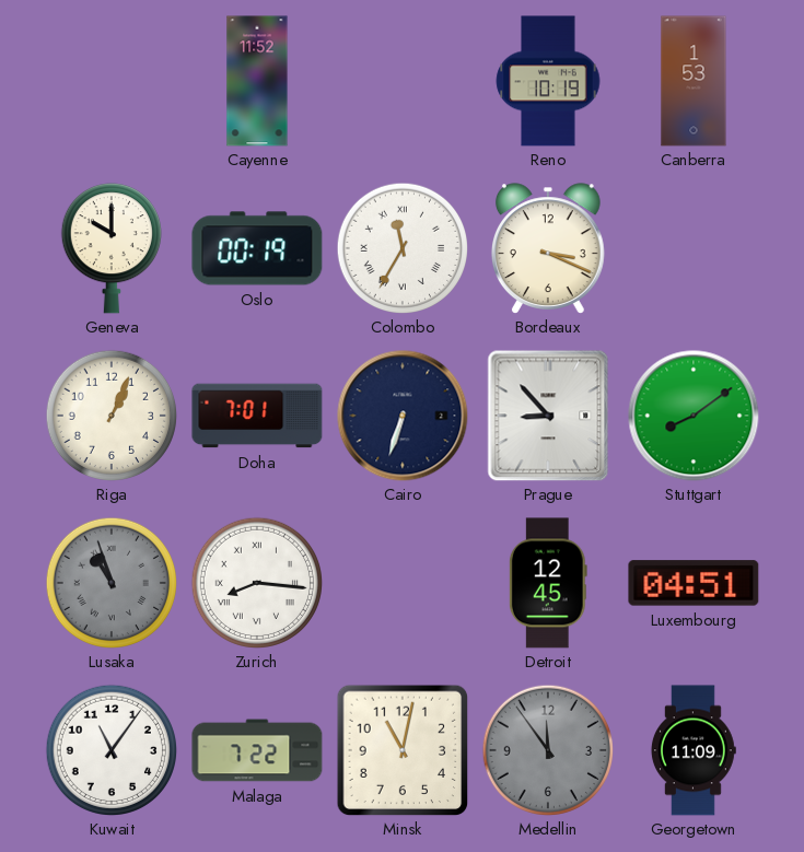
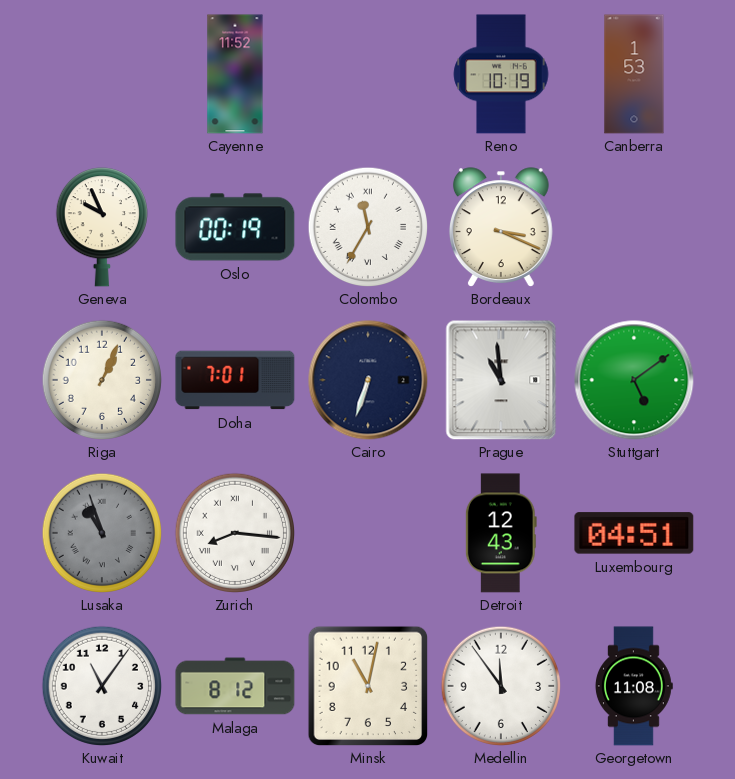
Geneva: 10:00 -> 9:56 (102, 227)
Prague: 8:53 -> 10:59 (501, 380)
Stuttgart: 8:09 -> 5:09 (634, 380)
Detroit: 12:45 -> 12:43 (501, 533)
Malaga: 7:22 -> 8:12 (235, 686)
Medellin dial: grey -> white (500, 685)
Georgetown: 11:09 -> 11:08 (633, 686)
